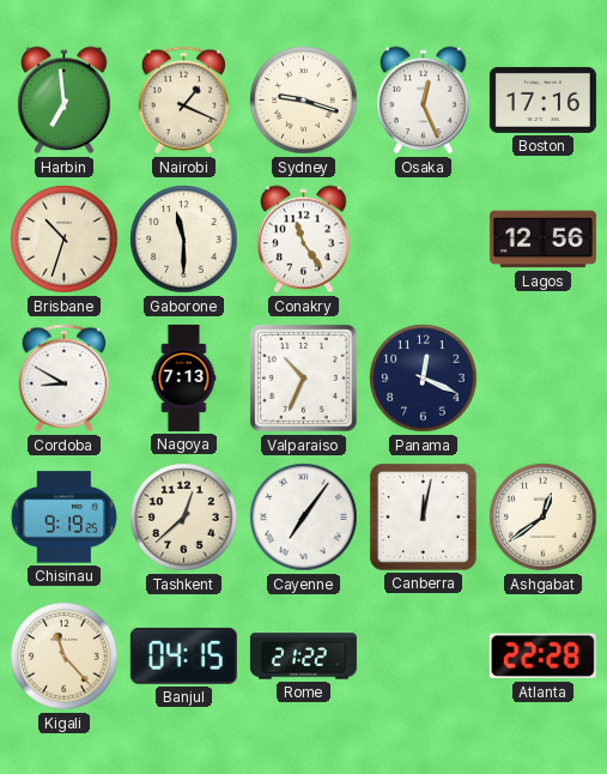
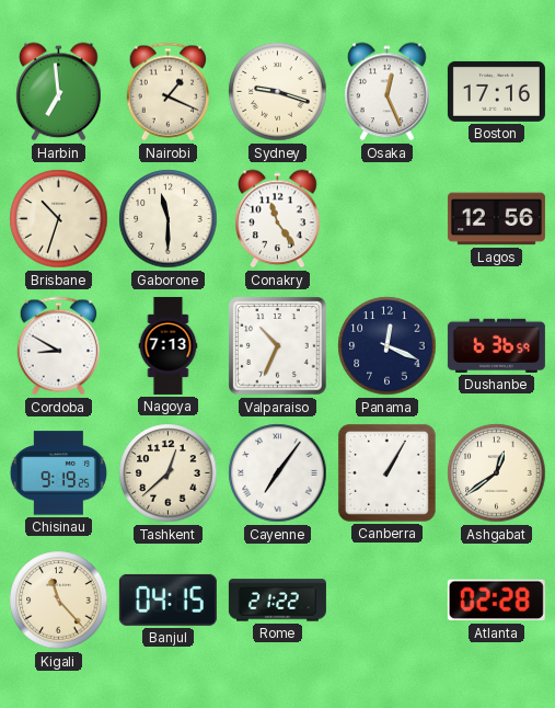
Dushanbe: none -> 6:36 (496, 345)
Canberra: 12:02 -> 1:05 (386, 472)
Atlanta: 22:28 -> 02:28 (496, 601)
